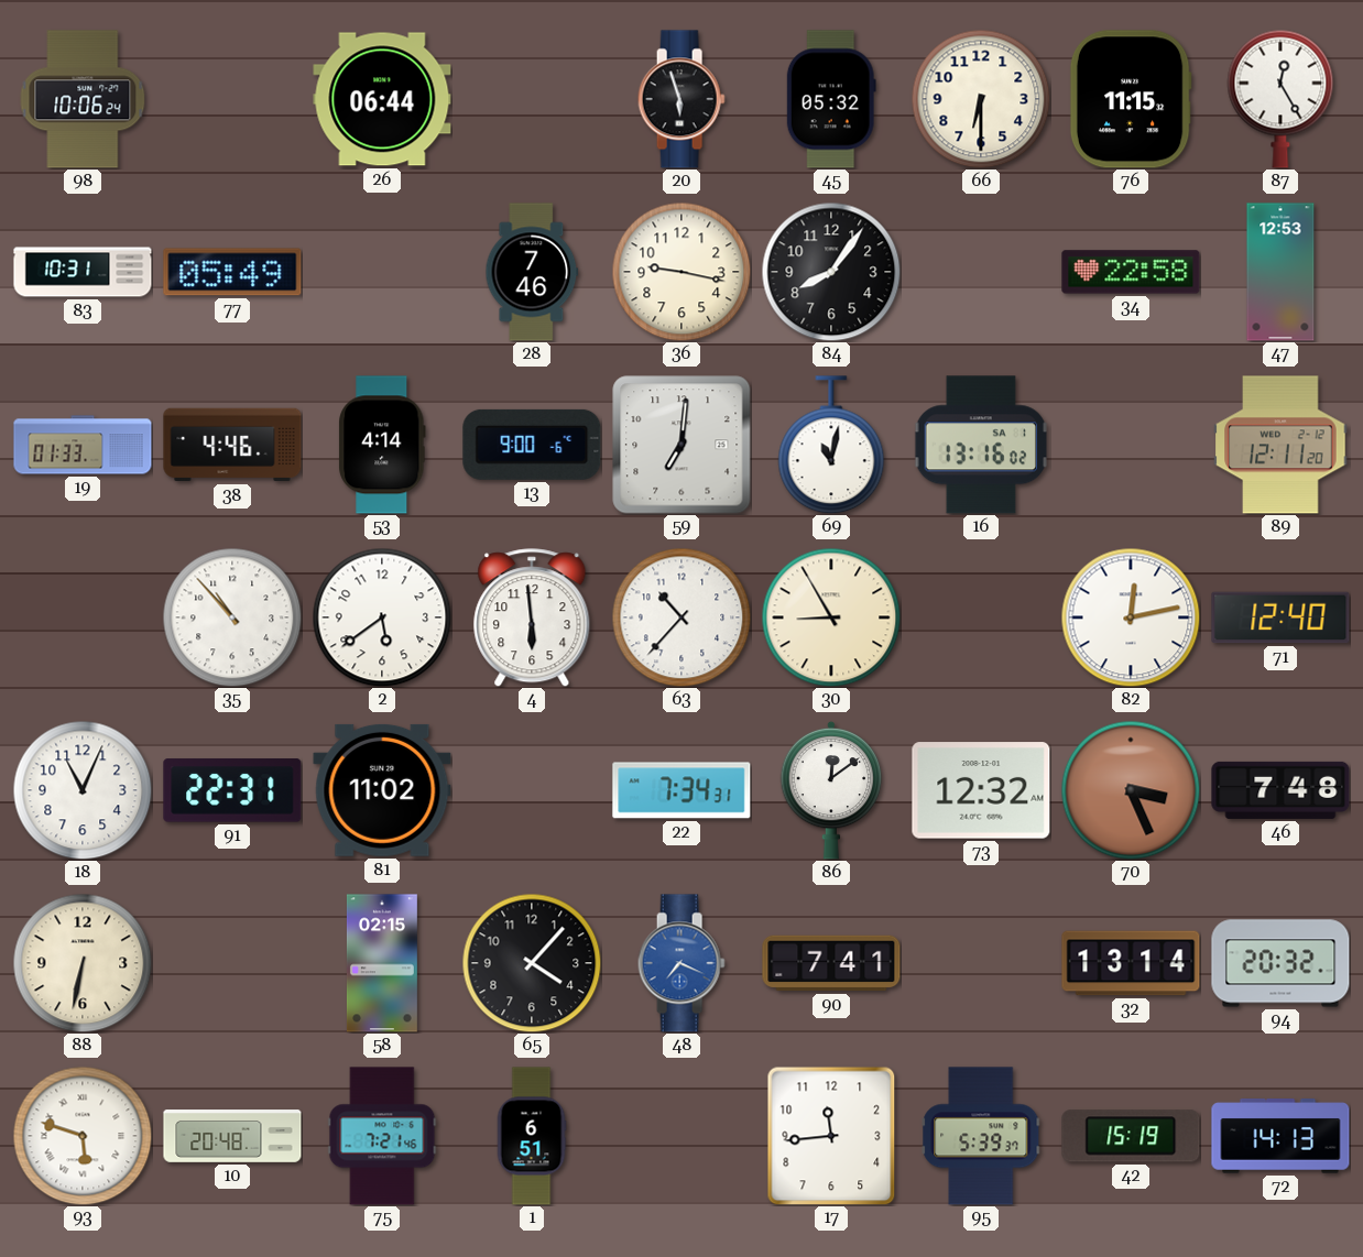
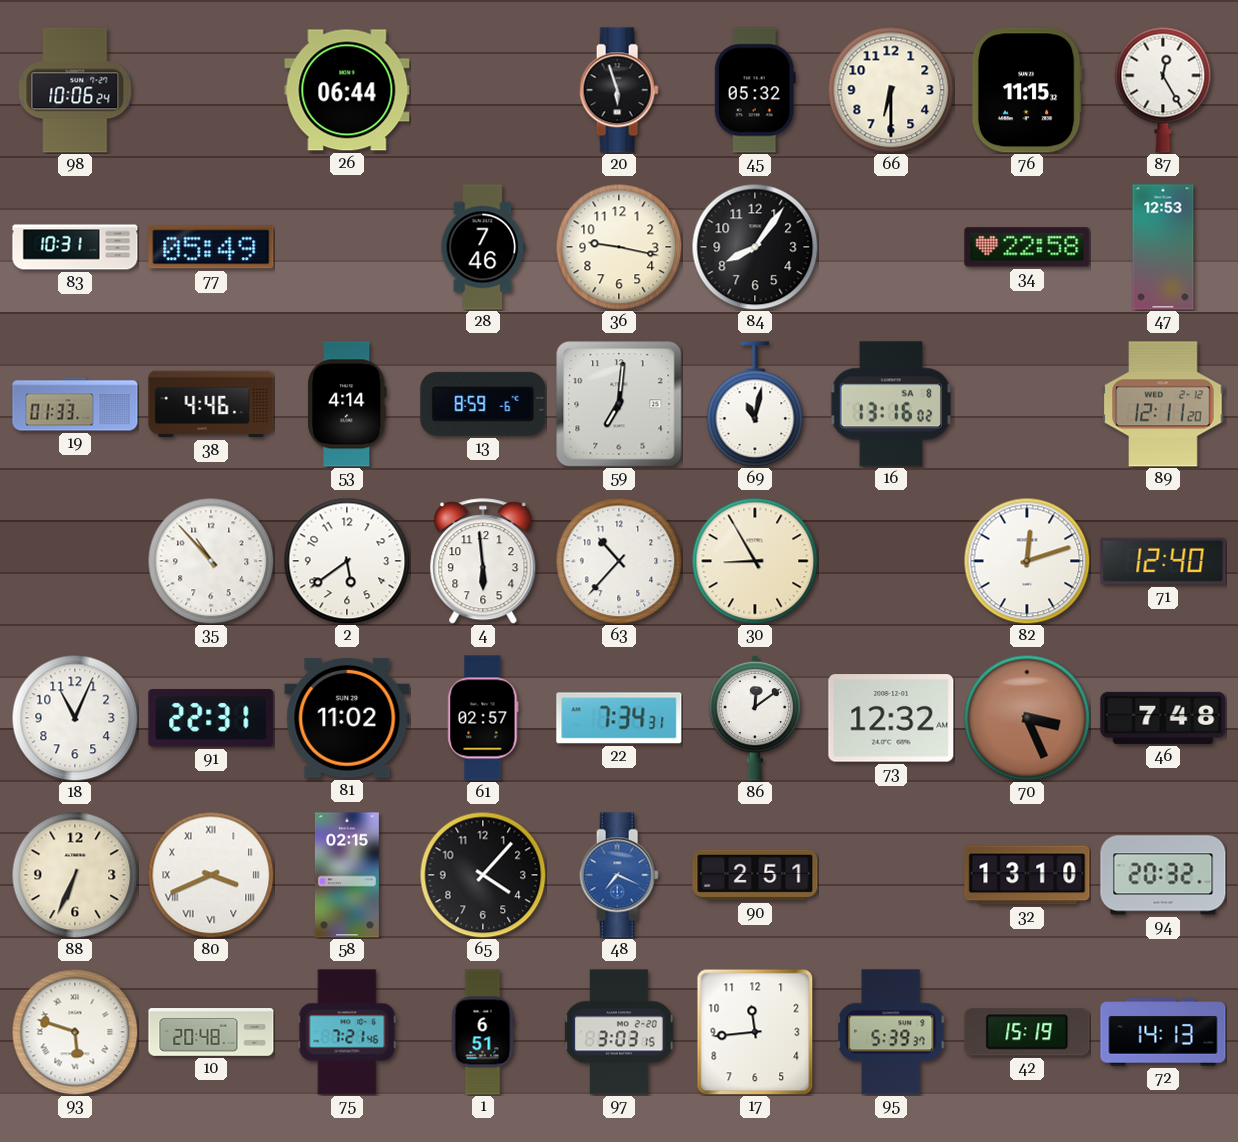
13: 9:00 -> 8:59 (483, 404)
16 date: SA 1 -> SA 8 (890, 404)
82: 12:13 -> 12:12 (1027, 561)
61: none -> 02:57 (483, 718)
88: 6:32 -> 6:34 (75, 875)
80: none -> 3:41 (211, 875)
90: 7:41 -> 2:51 (755, 875)
32: 13:14 -> 13:10 (1027, 875)
97: none -> 3:03 (619, 1032)
